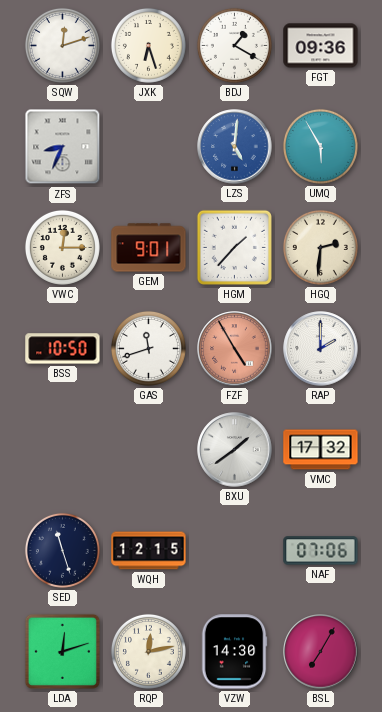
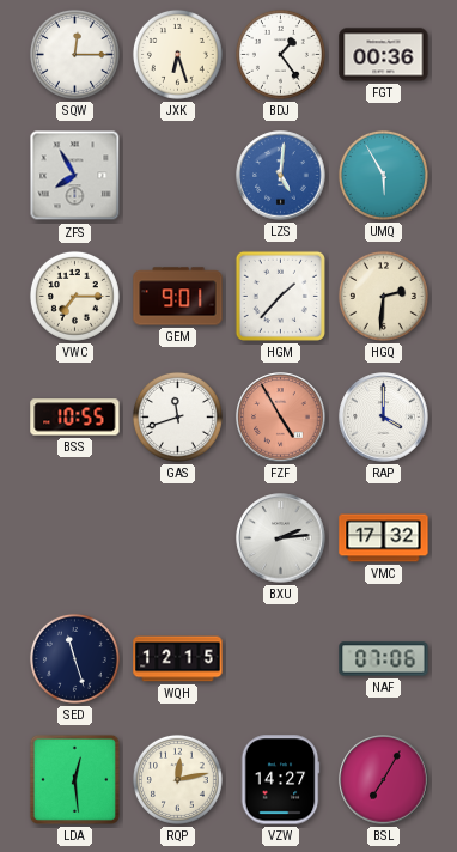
SQW: 12:12 -> 12:15 (74, 54)
BDJ: 1:20 -> 1:24 (280, 54)
FGT: 09:36 -> 00:36 (384, 55)
ZFS: 8:34 -> 7:55 (75, 176)
VWC: 12:15 -> 7:15 (74, 296)
BSS: 10:50 -> 10:55 (75, 418)
RAP: 2:00 -> 4:00 (384, 418)
BXU: 1:39 -> 2:14 (281, 538)
LDA: 12:12 -> 12:29 (74, 779)
VZW: 14:30 -> 14:27 (280, 780)
